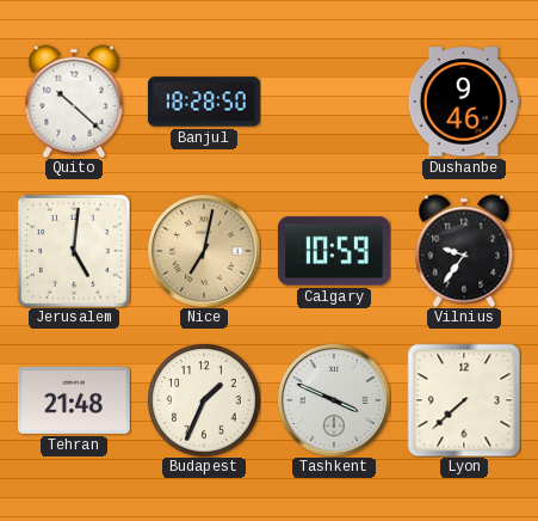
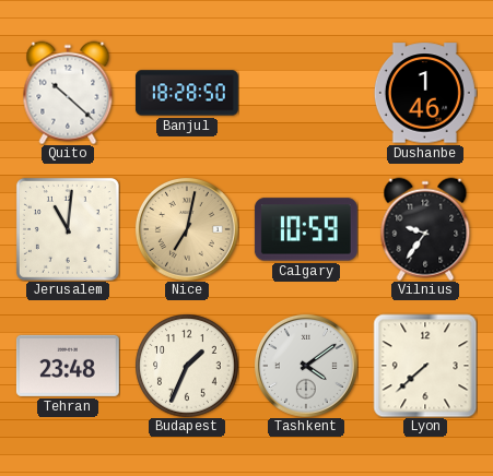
Dushanbe: 9:46 -> 1:46 (425, 93)
Jerusalem: 5:01 -> 11:01 (68, 229)
Tehran: 21:48 -> 23:48 (68, 366)
Tashkent: 3:49 -> 4:09 (306, 366)
